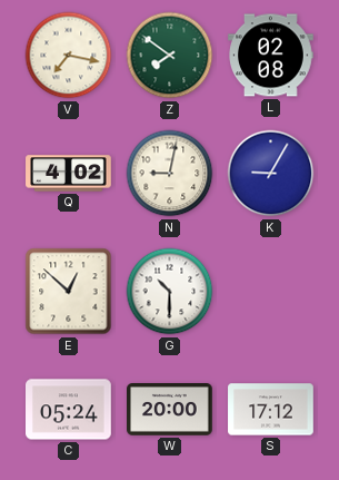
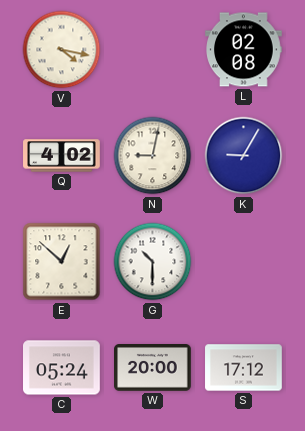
V: 7:17 -> 4:17 (62, 50)
Z: 7:51 -> none (170, 56)
